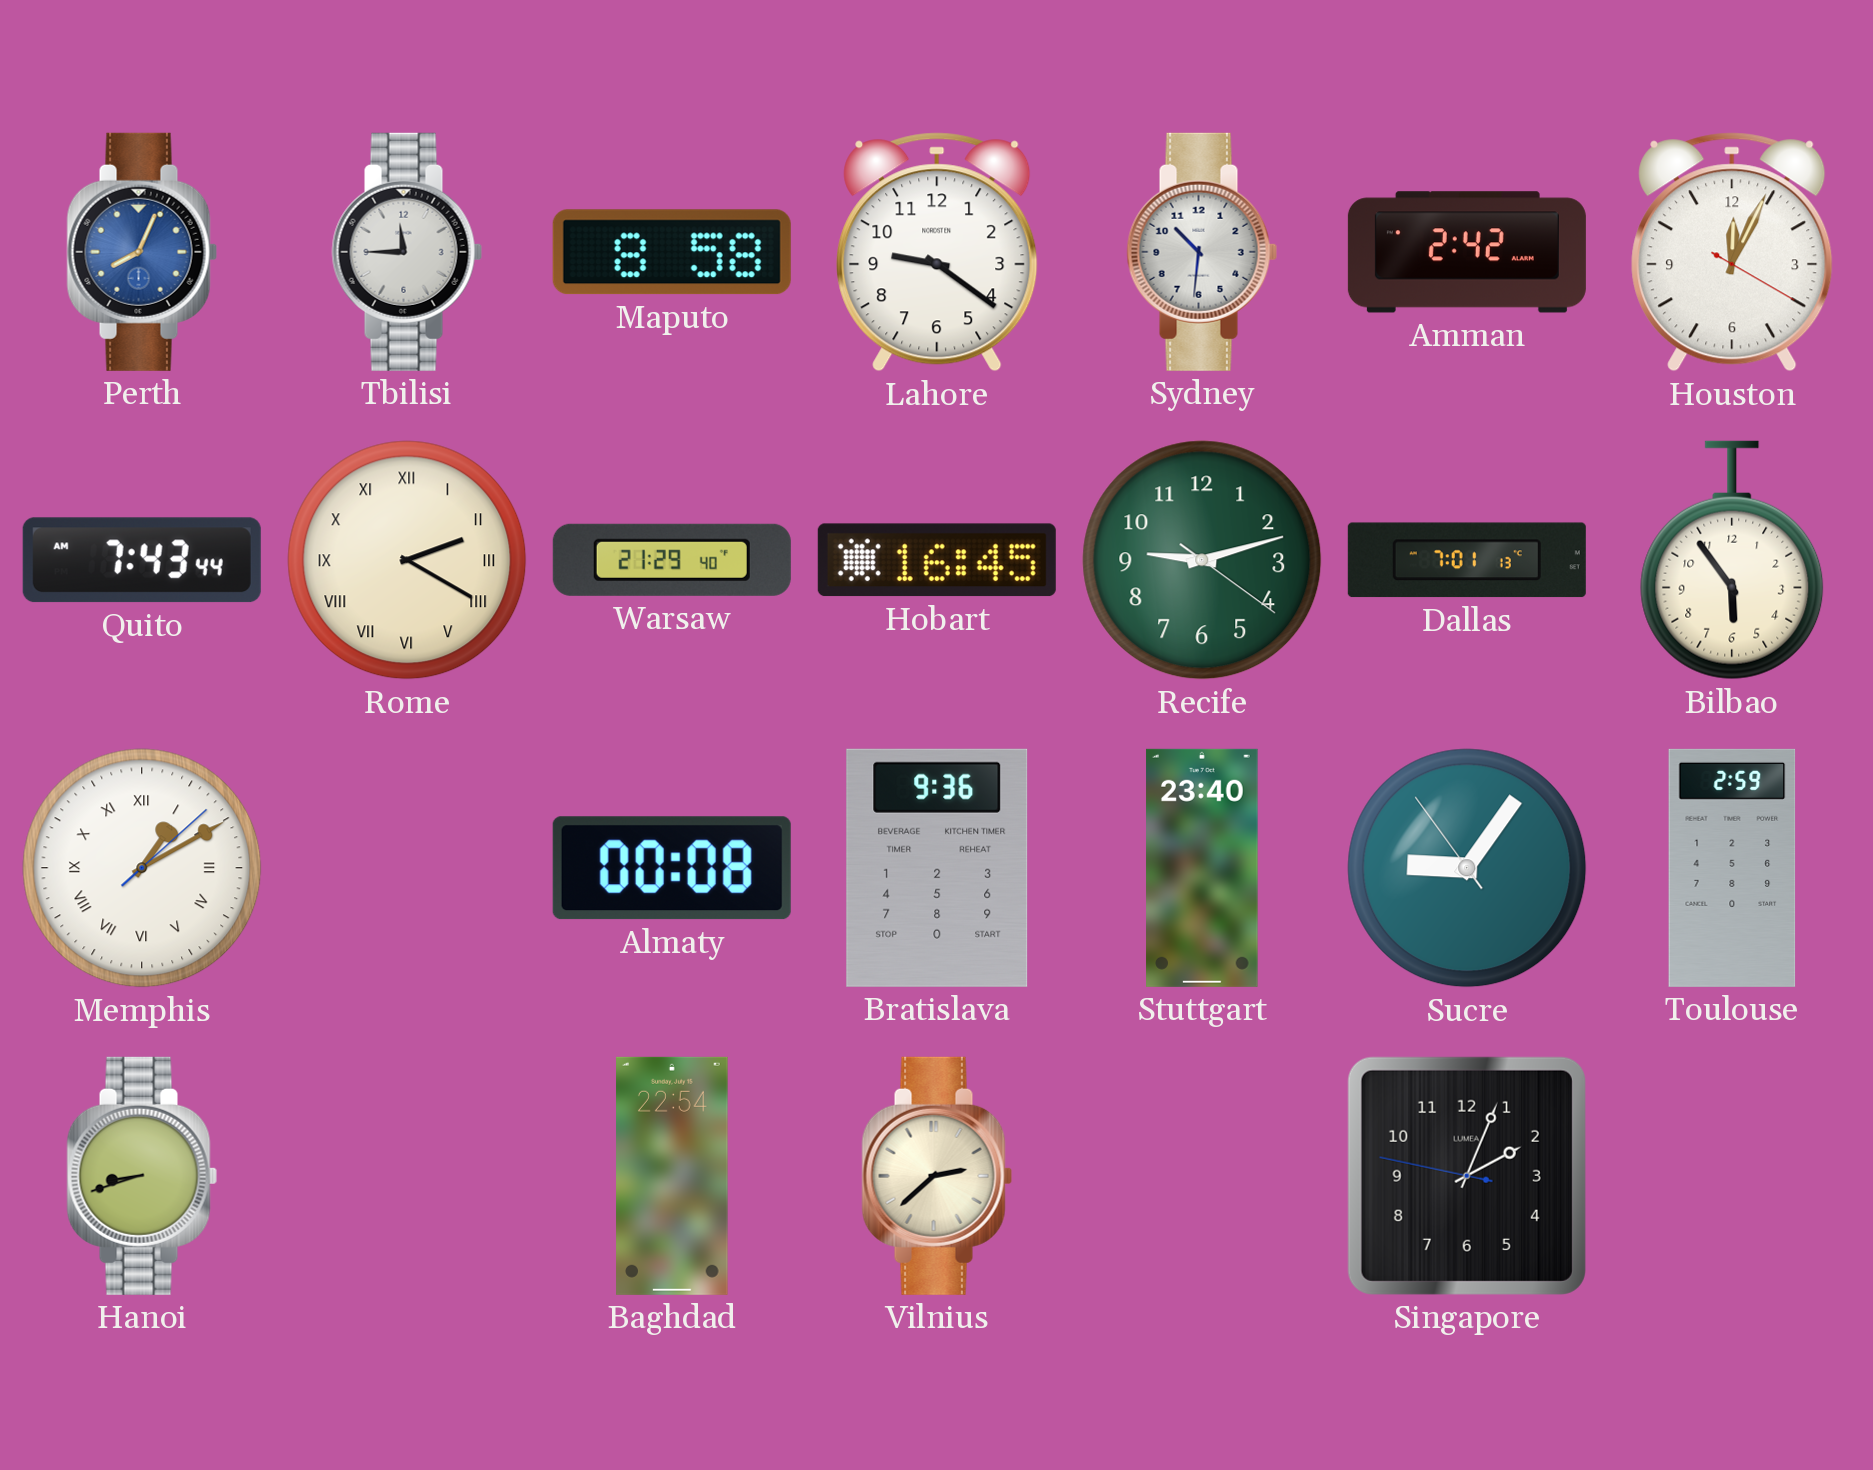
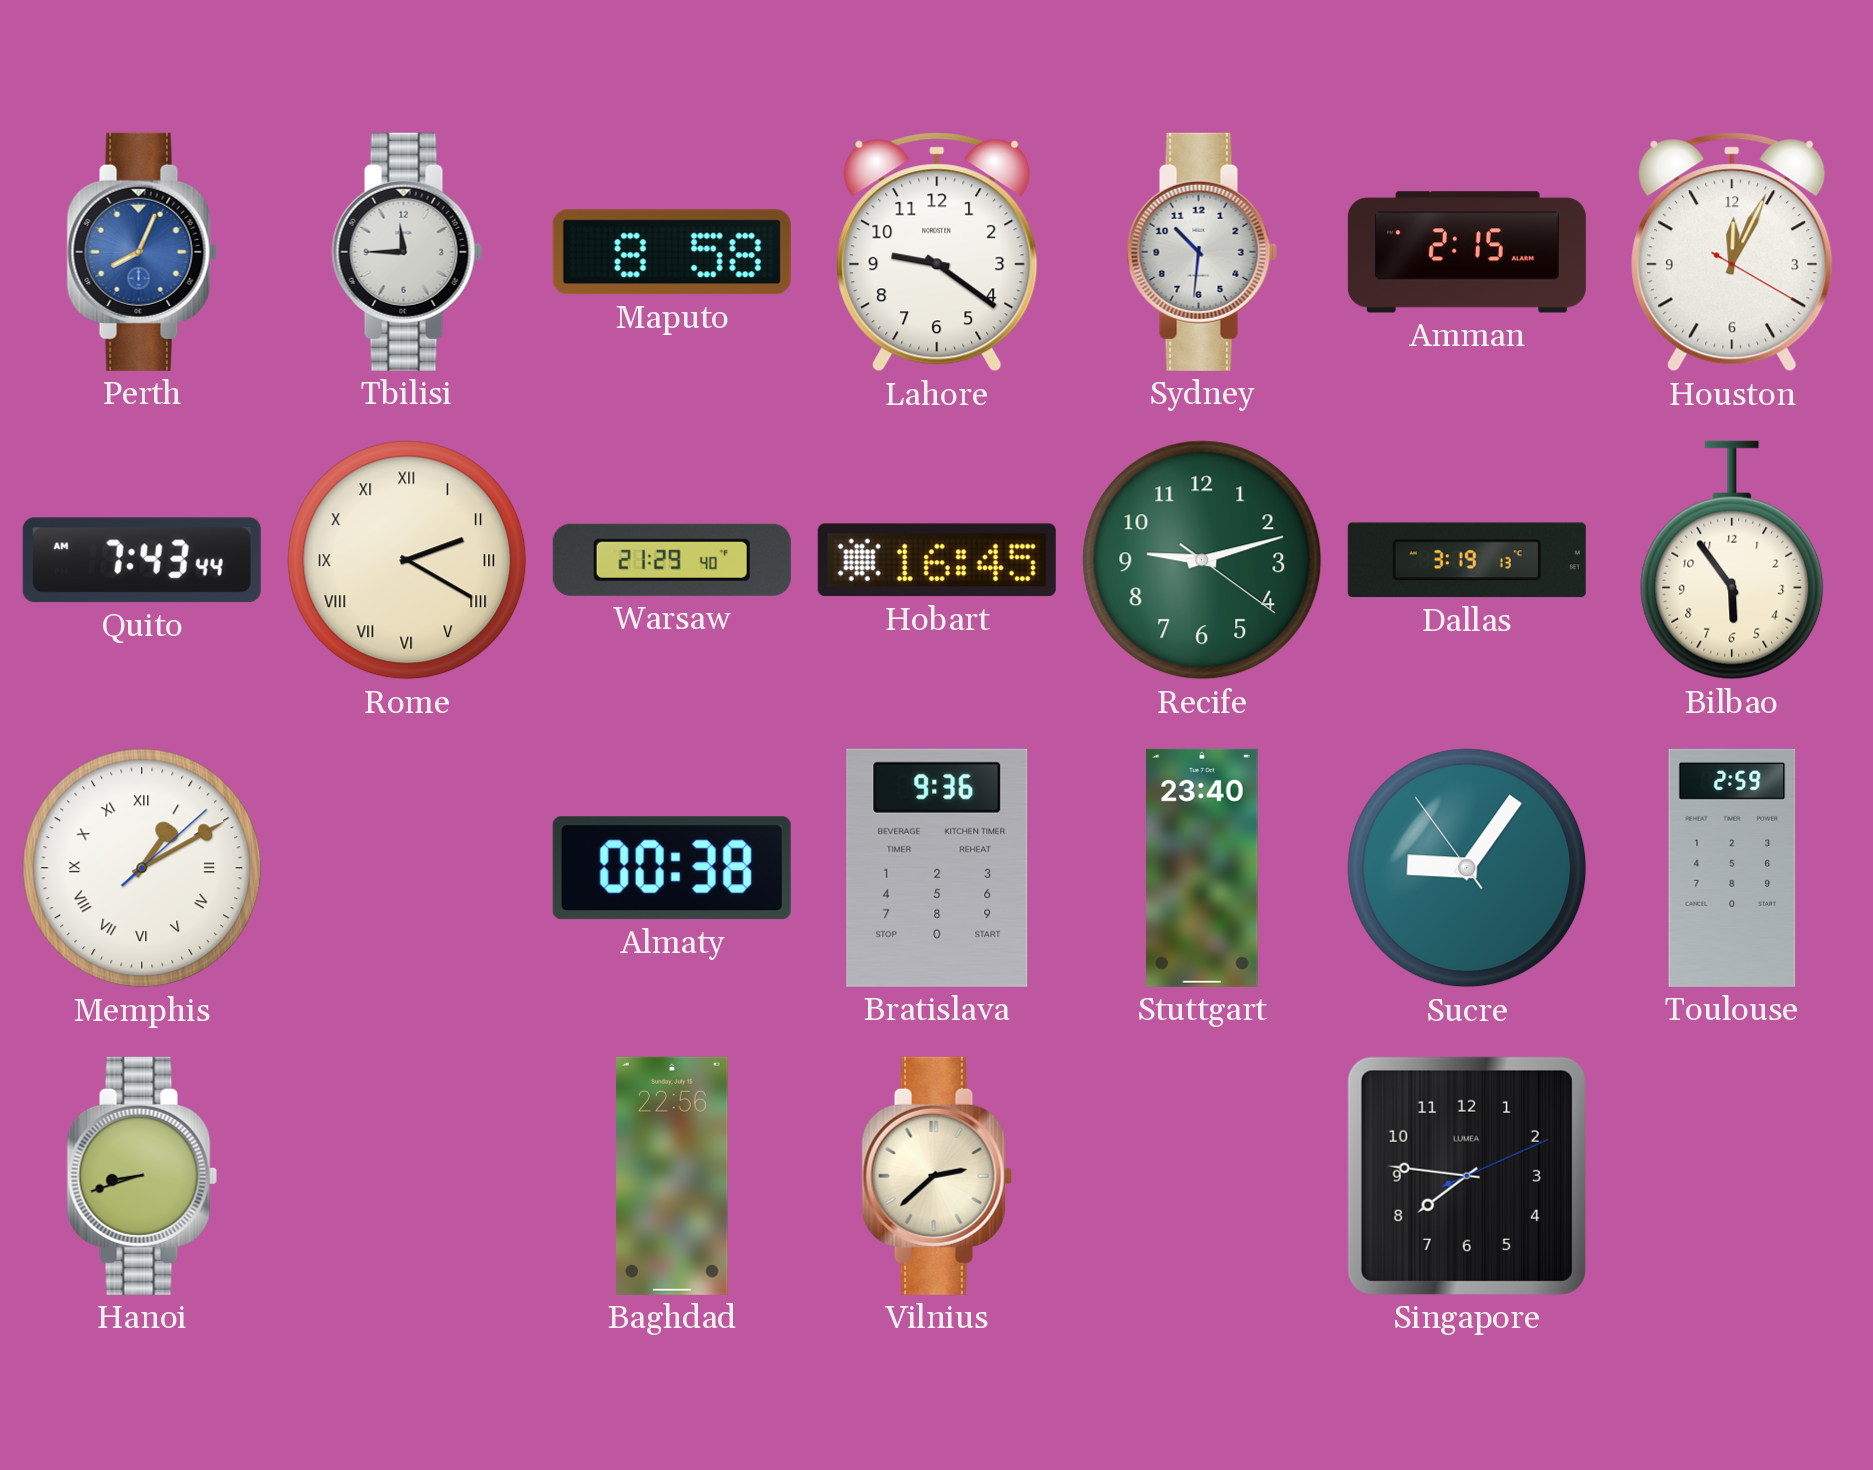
Amman: 2:42 -> 2:15 (1467, 252)
Dallas: 7:01 -> 3:19 (1467, 560)
Almaty: 00:08 -> 00:38 (672, 868)
Baghdad: 22:54 -> 22:56 (672, 1176)
Singapore: 2:03 -> 7:46 (1467, 1176)
